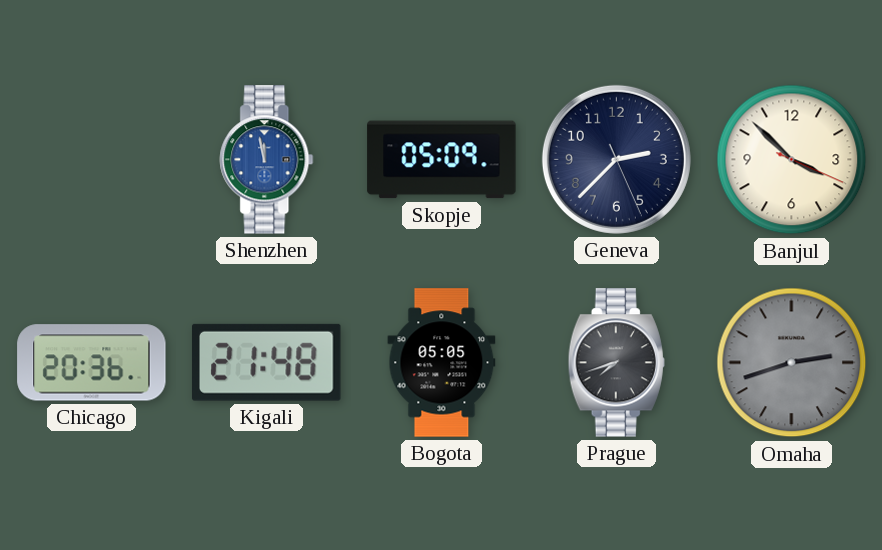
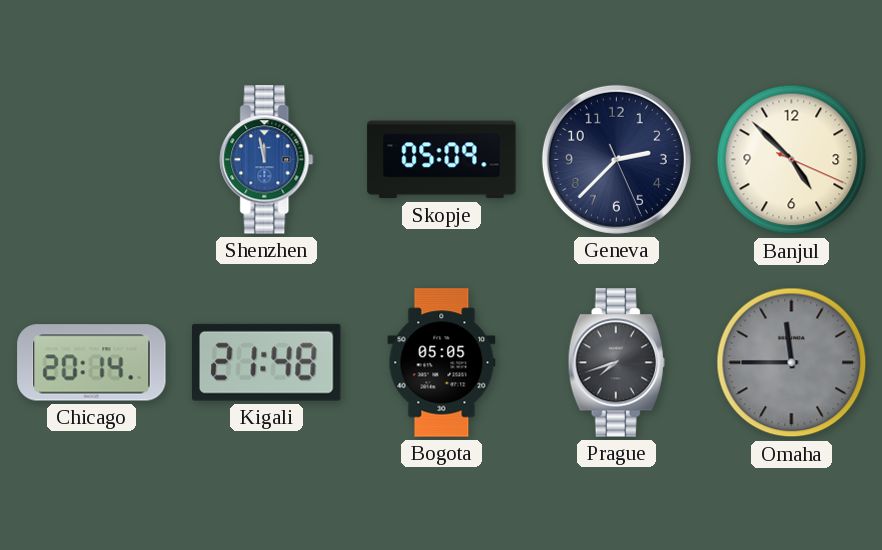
Banjul: 3:52 -> 4:52 (792, 160)
Chicago: 20:36 -> 20:14 (92, 363)
Omaha: 2:42 -> 11:45 (792, 363)
